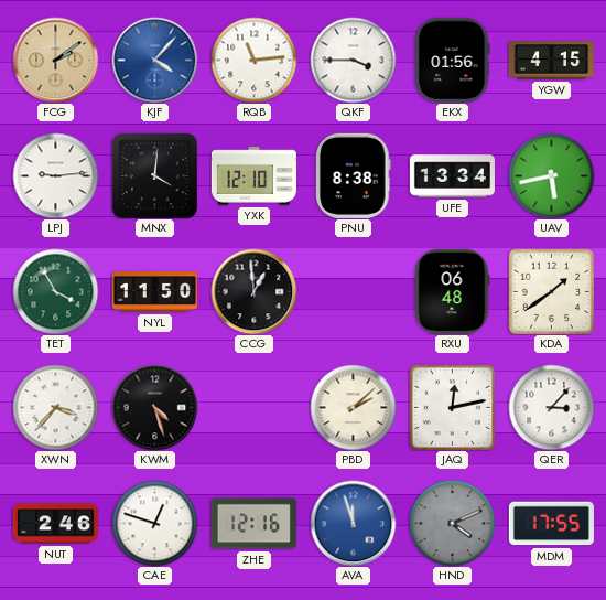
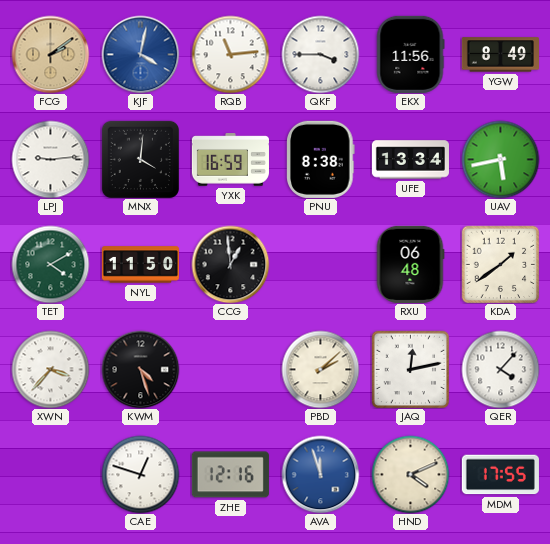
KJF: 4:07 -> 4:02 (140, 54)
EKX: 01:56 -> 11:56 (411, 54)
YGW: 4:15 -> 8:49 (500, 55)
YXK: 12:10 -> 16:59 (230, 160)
TET: 3:55 -> 4:10 (50, 264)
QER: 3:07 -> 4:07 (500, 369)
NUT: 2:46 -> none (55, 524)
HND dial: grey -> cream (410, 474)
